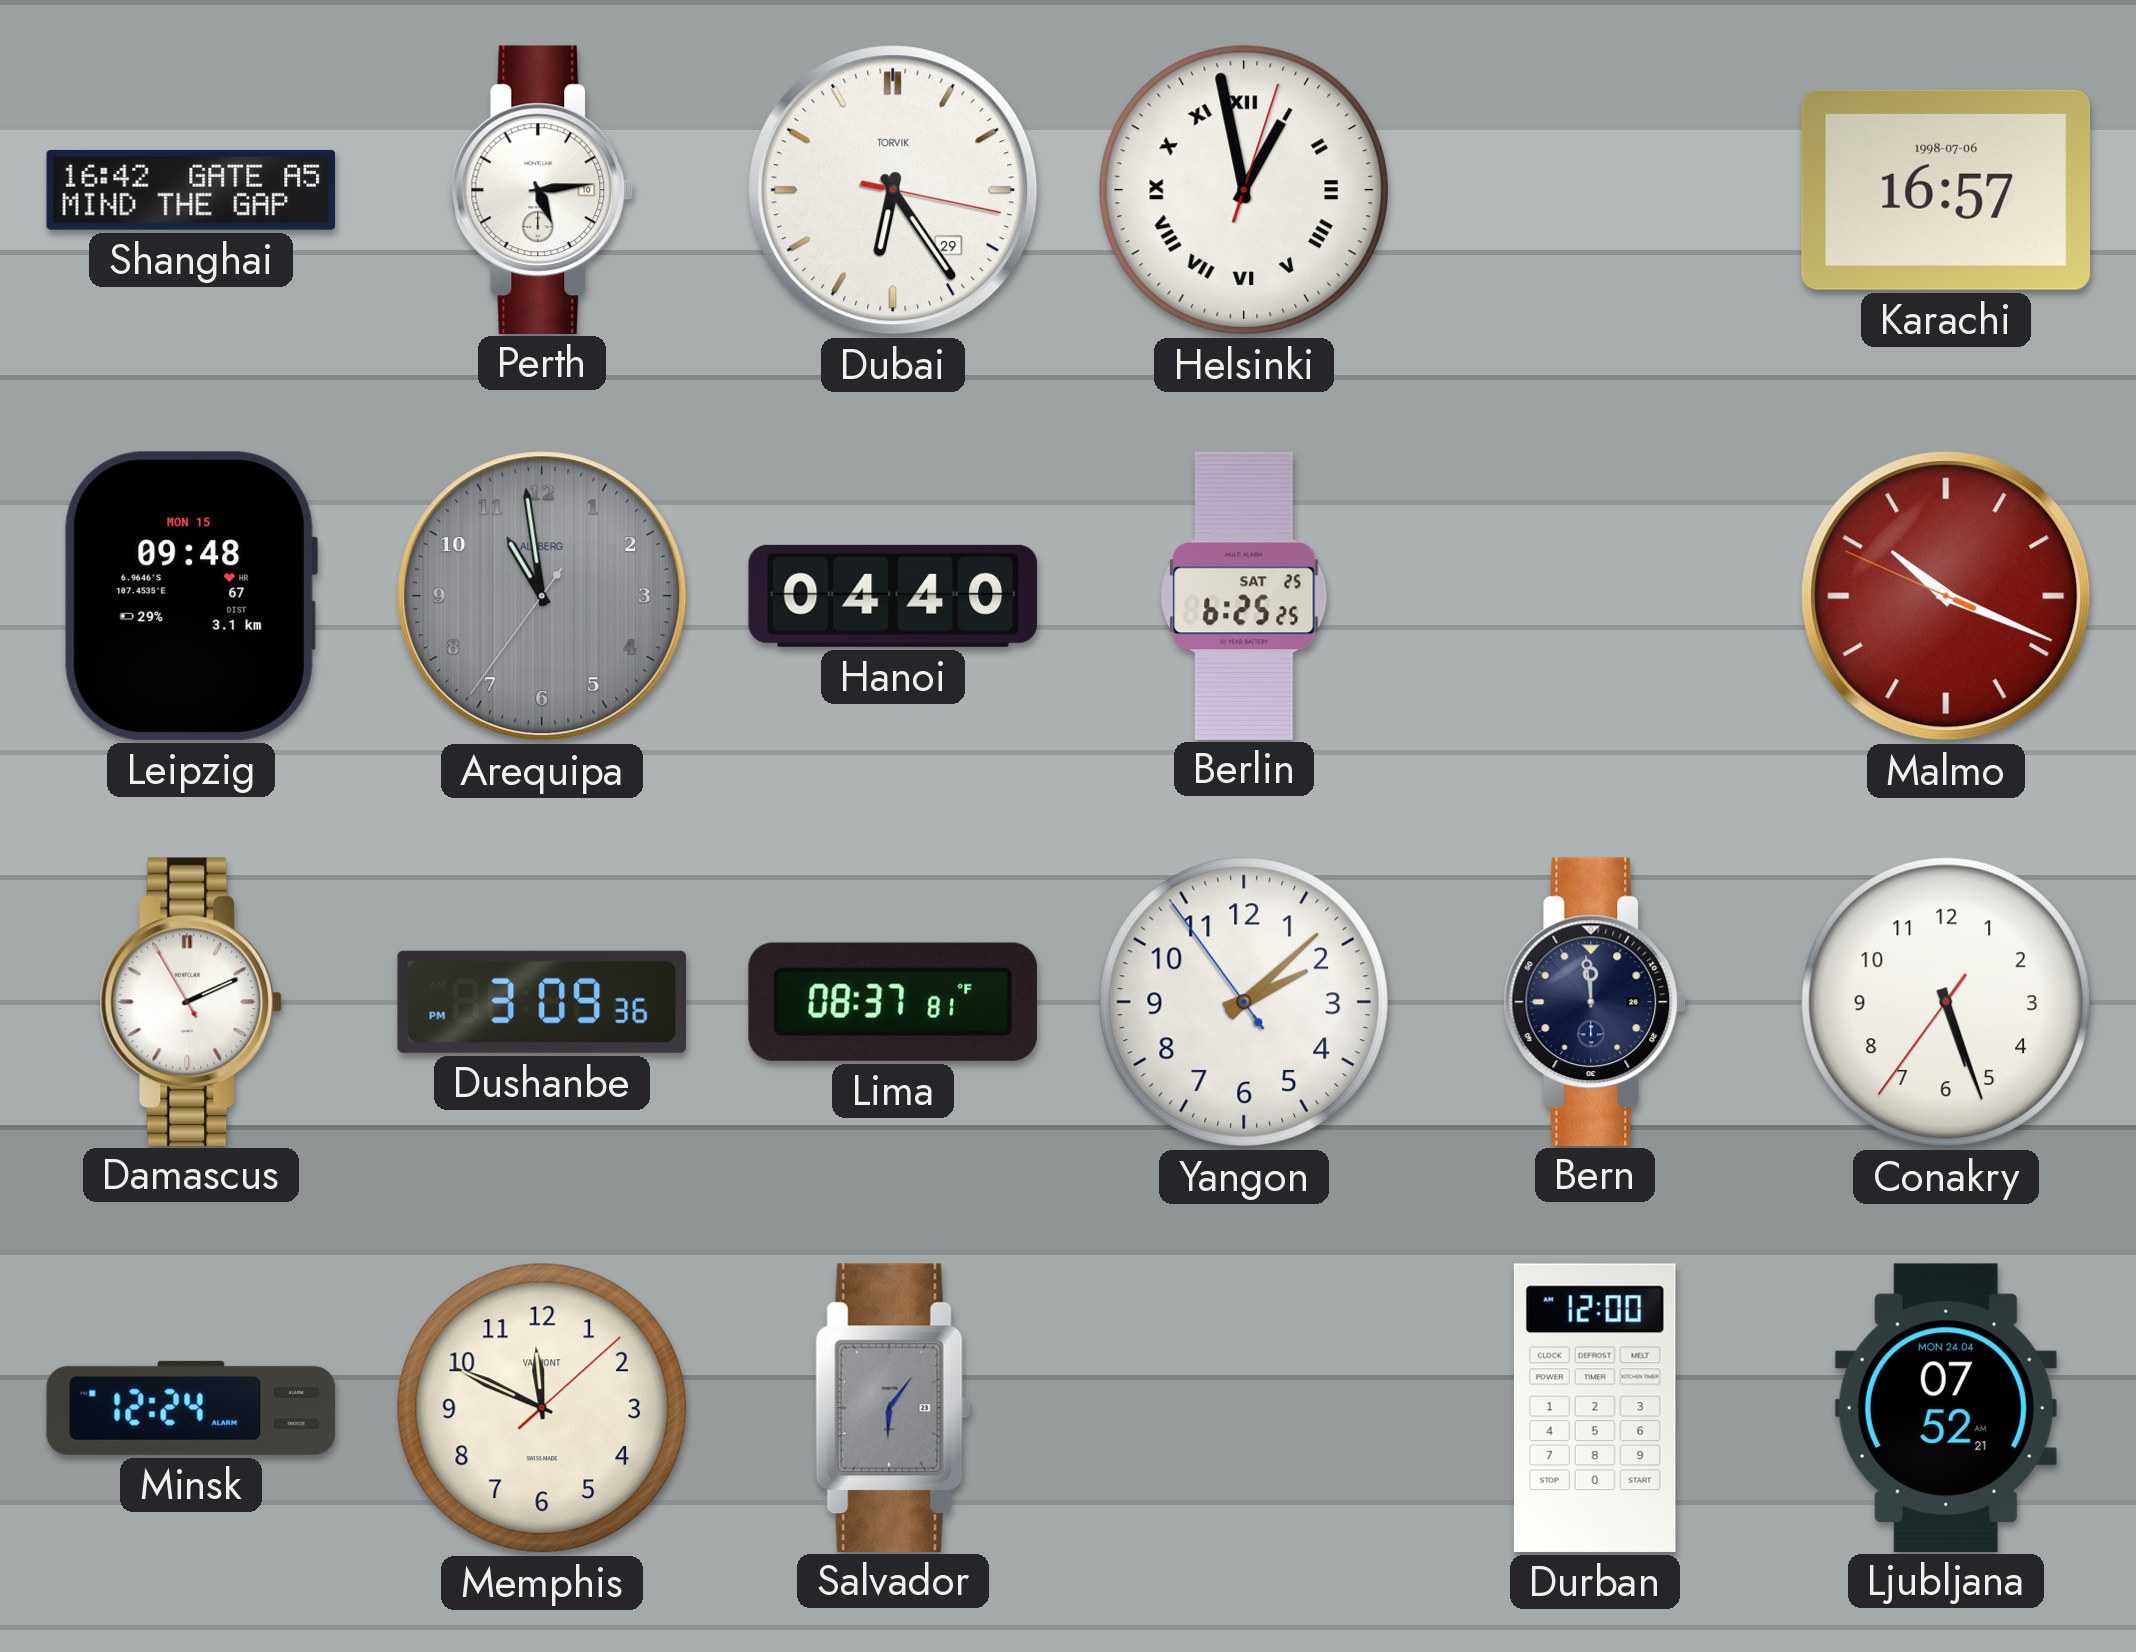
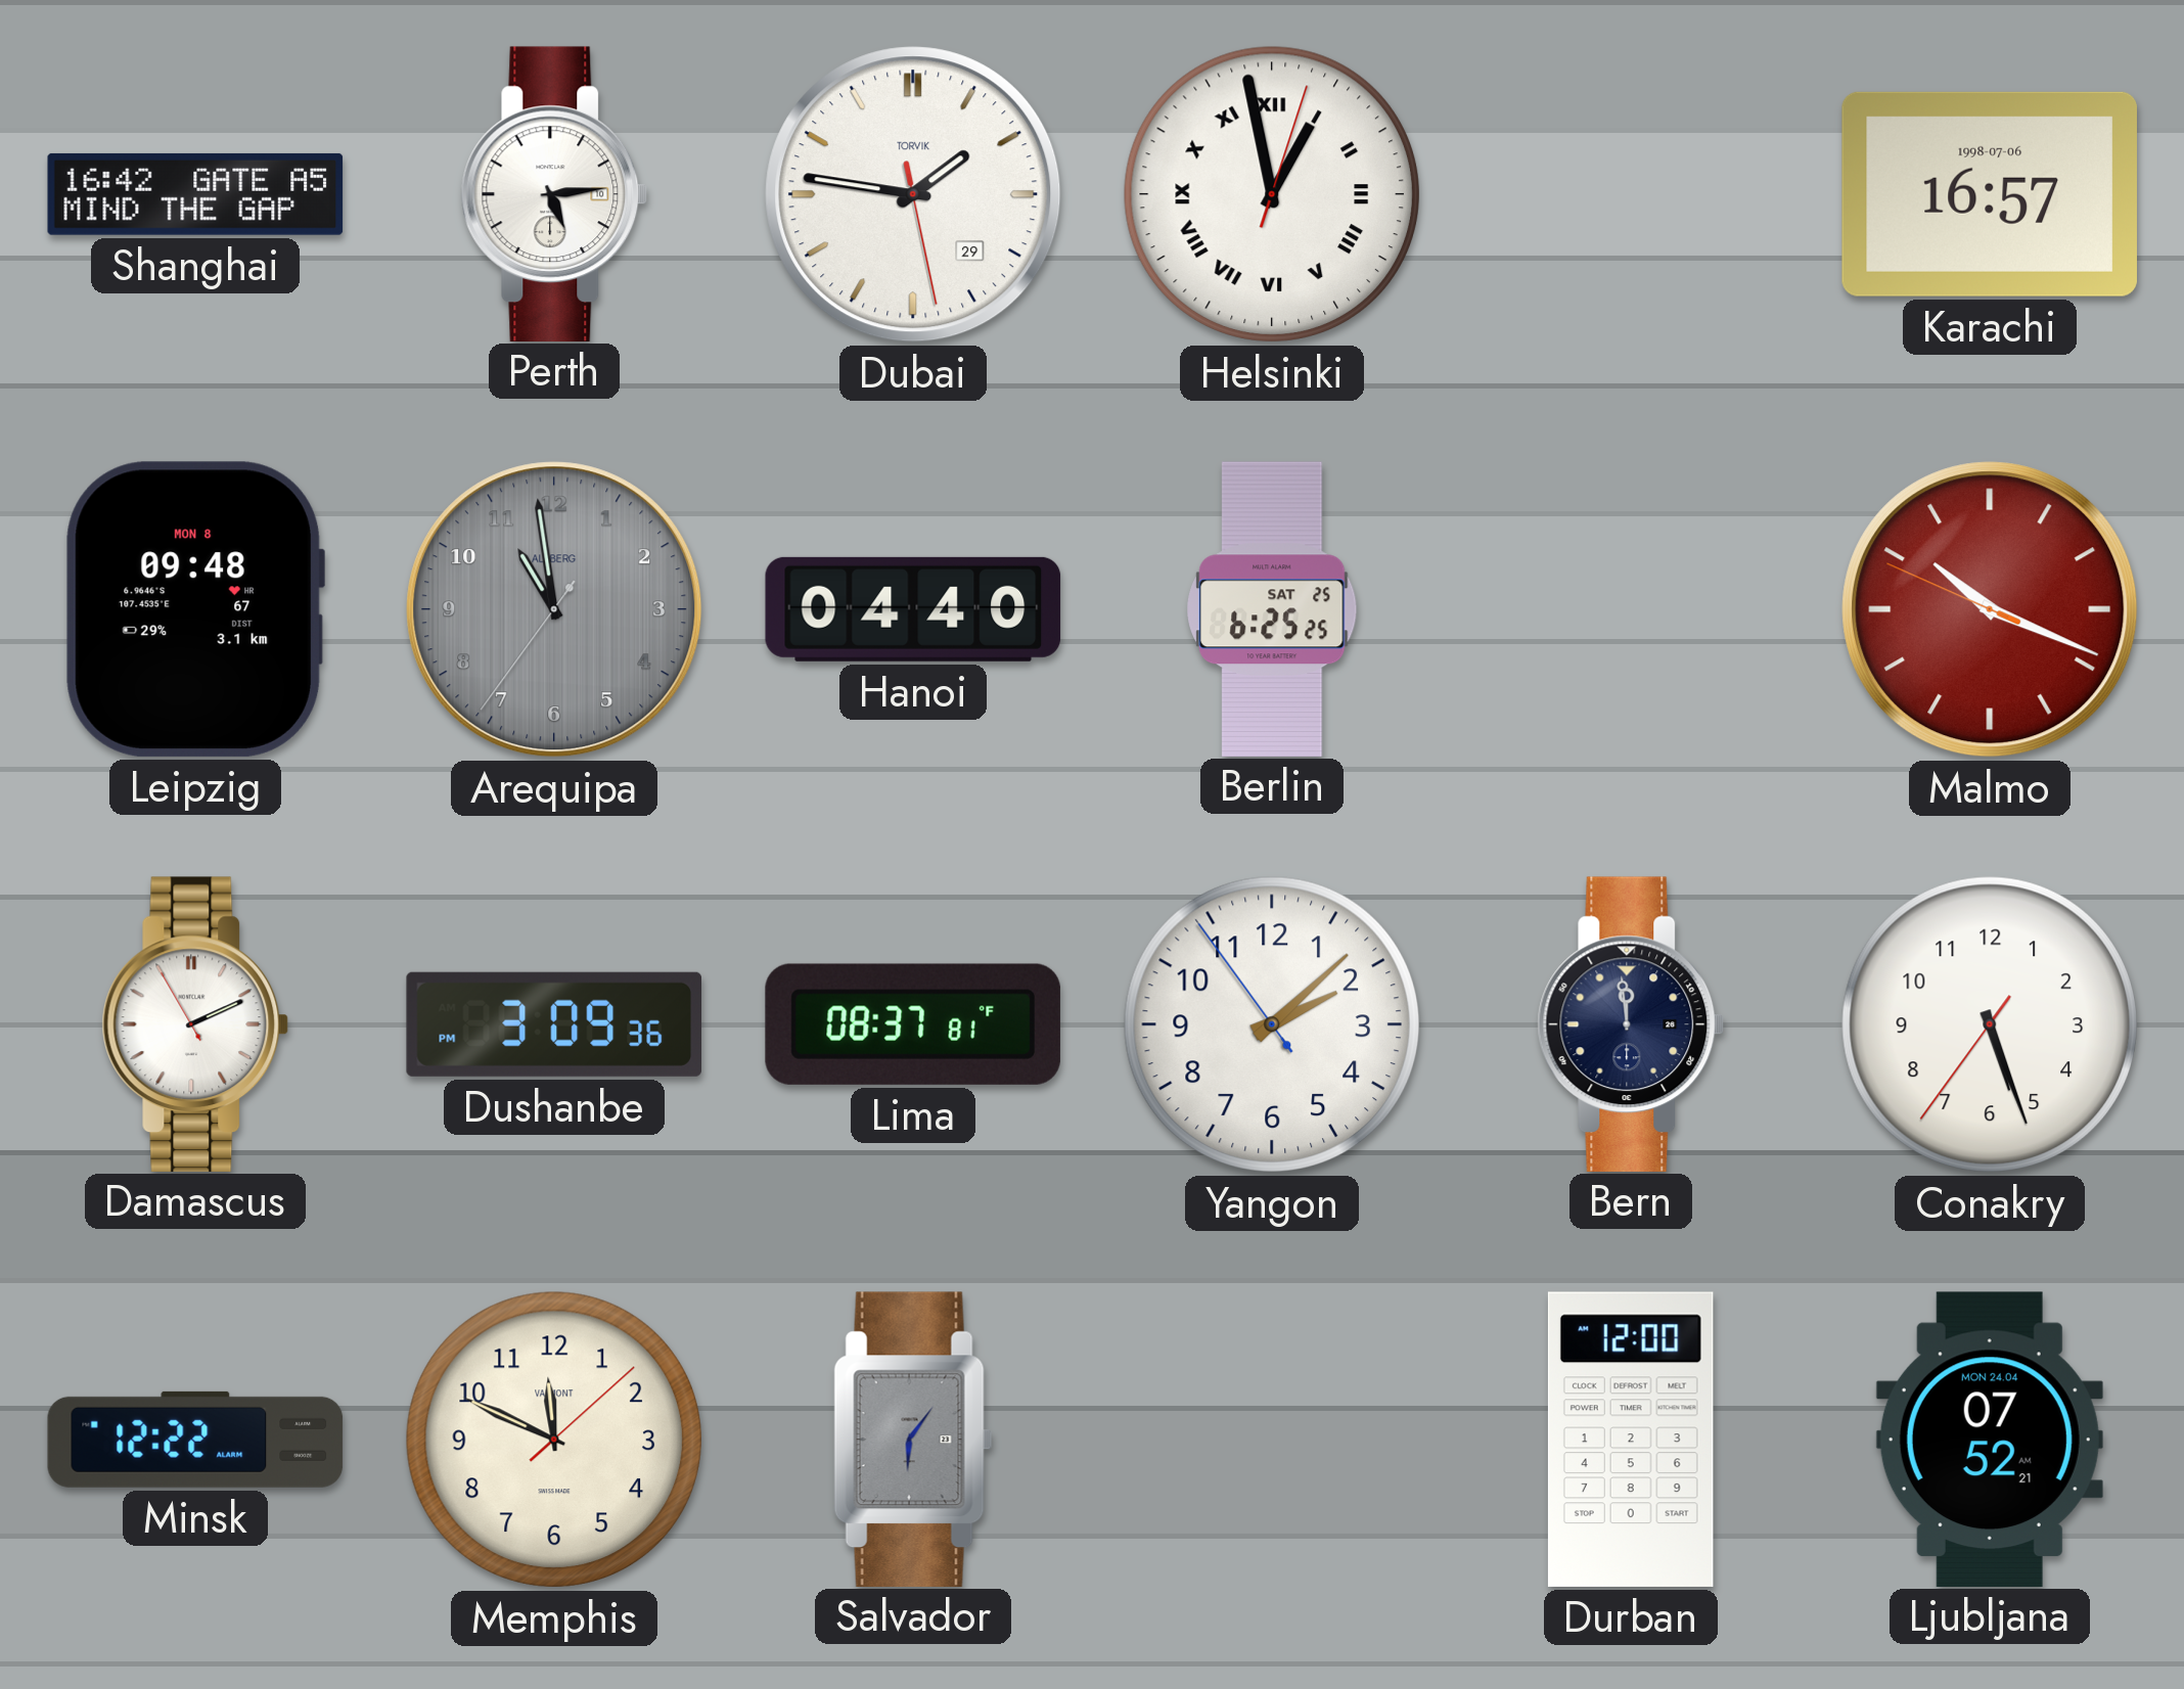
Dubai: 6:24 -> 1:46 (913, 194)
Leipzig date: MON 15 -> MON 8 (194, 609)
Minsk: 12:24 -> 12:22 (195, 1440)
